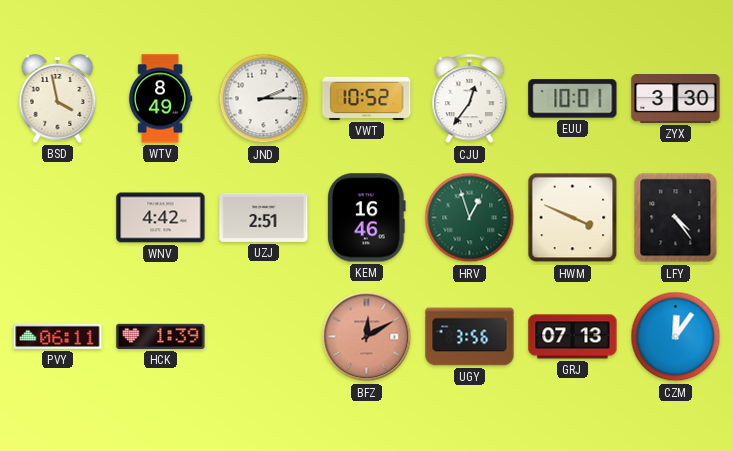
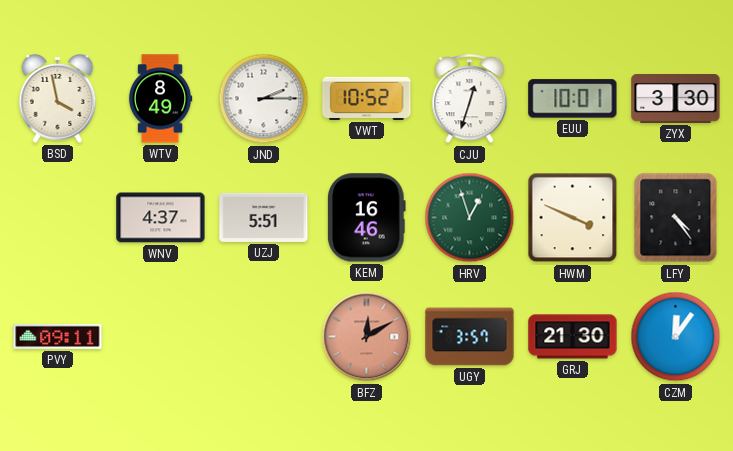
CJU: 12:36 -> 12:33 (470, 100)
WNV: 4:42 -> 4:37 (161, 218)
UZJ: 2:51 -> 5:51 (264, 217)
PVY: 06:11 -> 09:11 (58, 336)
HCK: 1:39 -> none (161, 336)
UGY: 3:56 -> 3:57 (470, 337)
GRJ: 07:13 -> 21:30 (573, 337)
